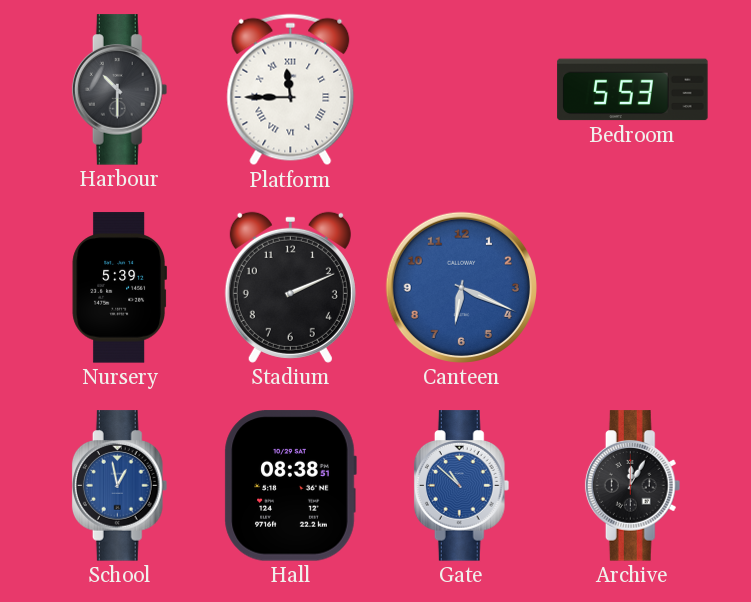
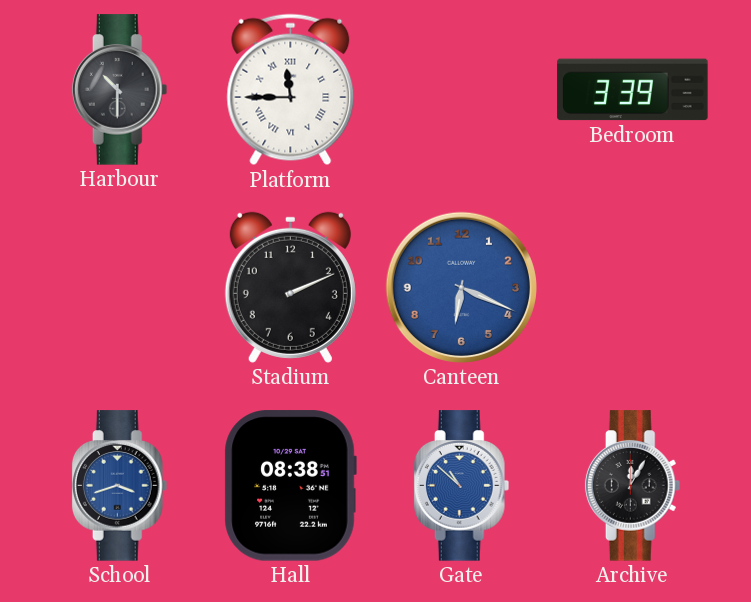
Bedroom: 5:53 -> 3:39 (633, 90)
Nursery: 5:39 -> none (119, 288)
School: 12:58 -> 3:42 (120, 486)
